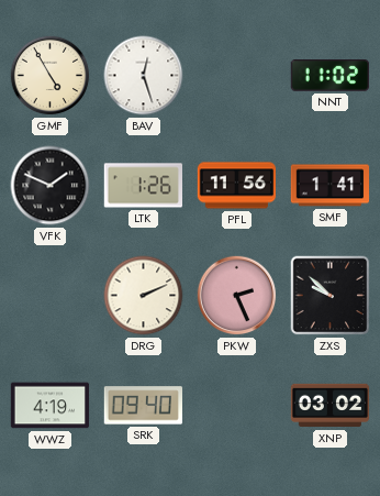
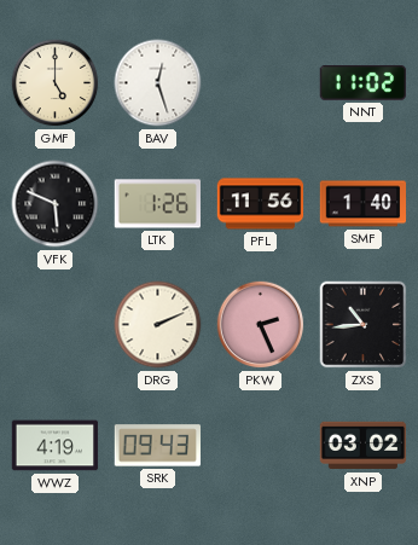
GMF: 4:55 -> 5:00 (56, 83)
VFK: 1:49 -> 5:49 (56, 204)
SMF: 1:41 -> 1:40 (364, 204)
ZXS: 9:52 -> 10:44 (364, 325)
SRK: 09:40 -> 09:43 (157, 446)
